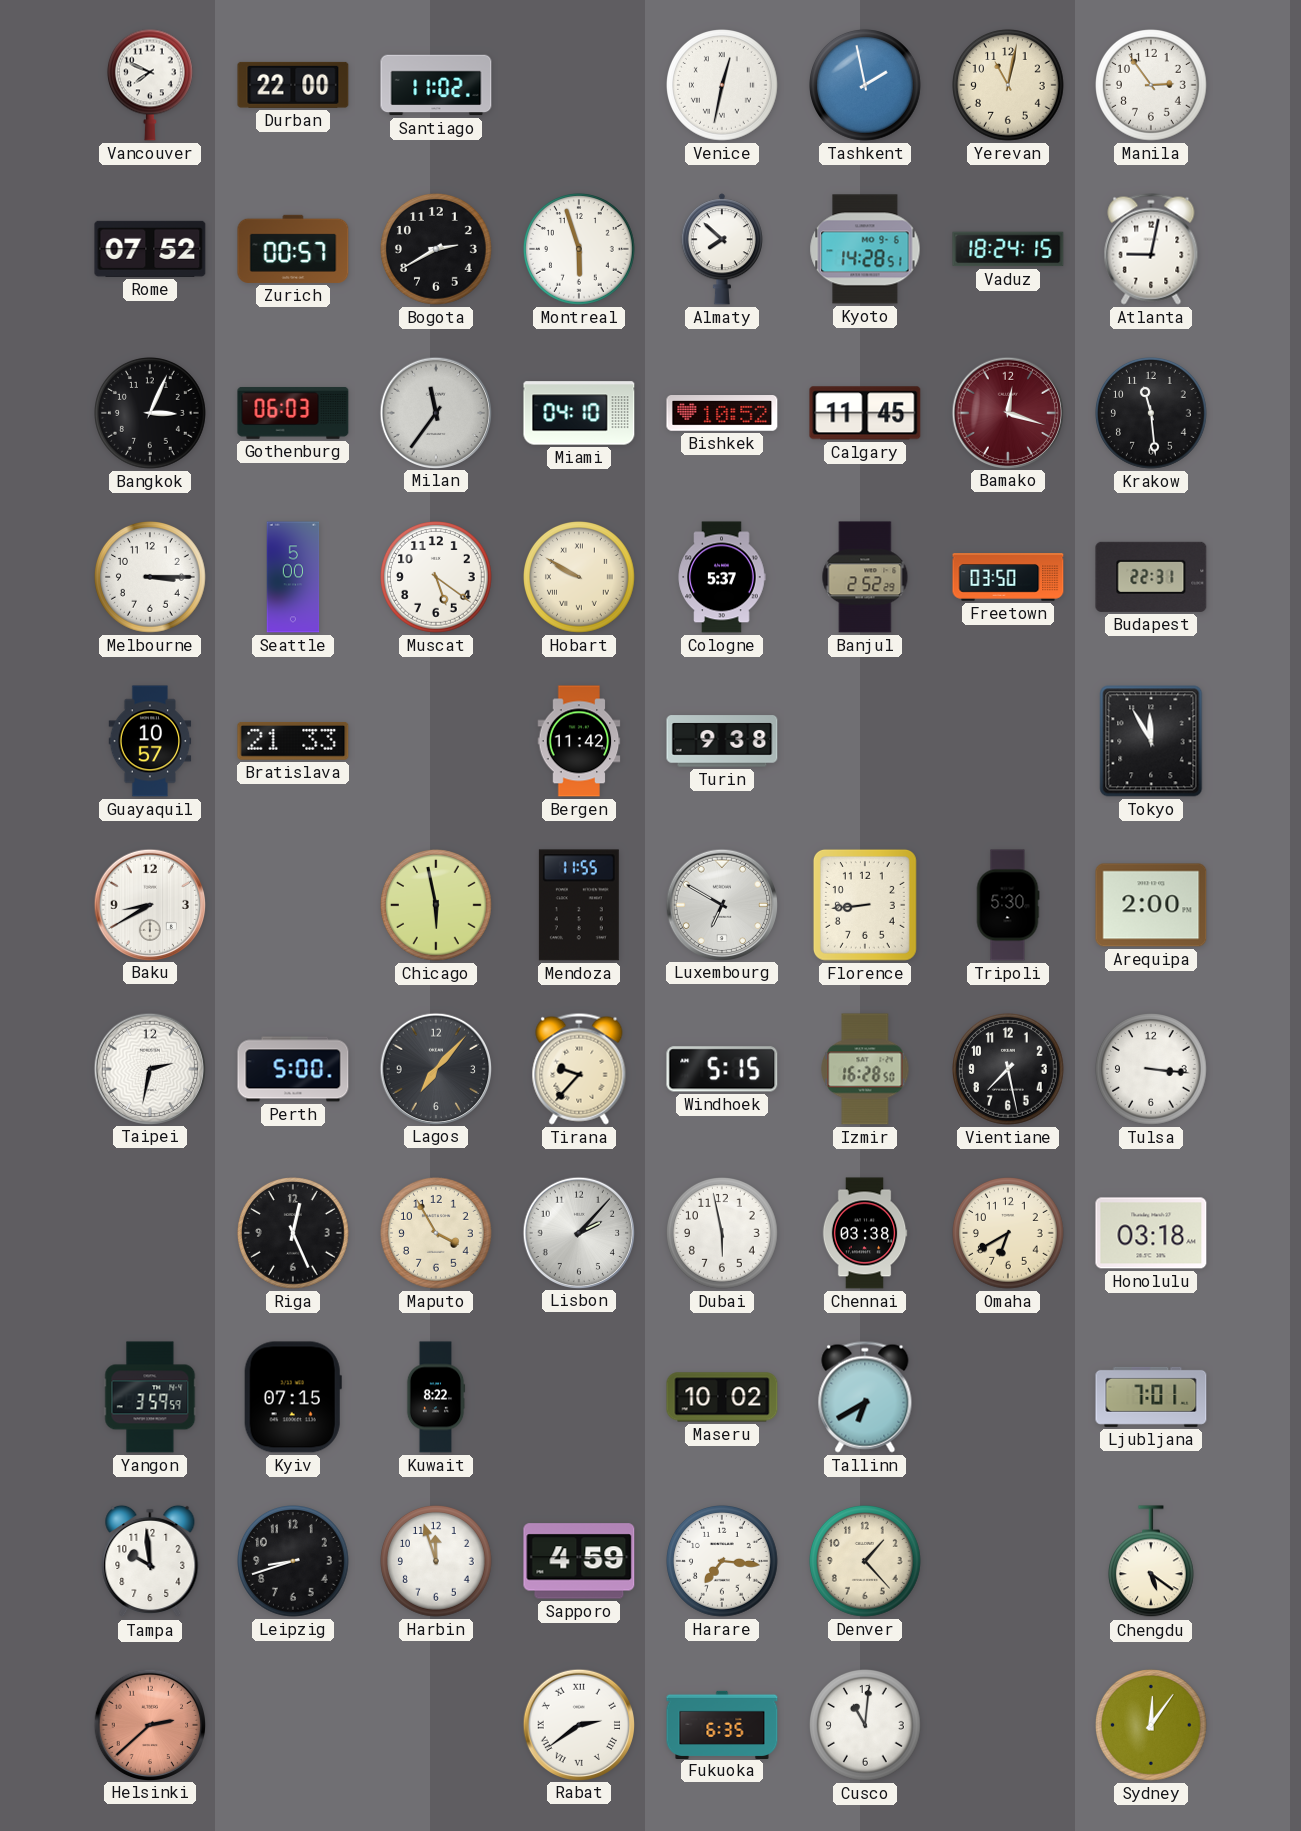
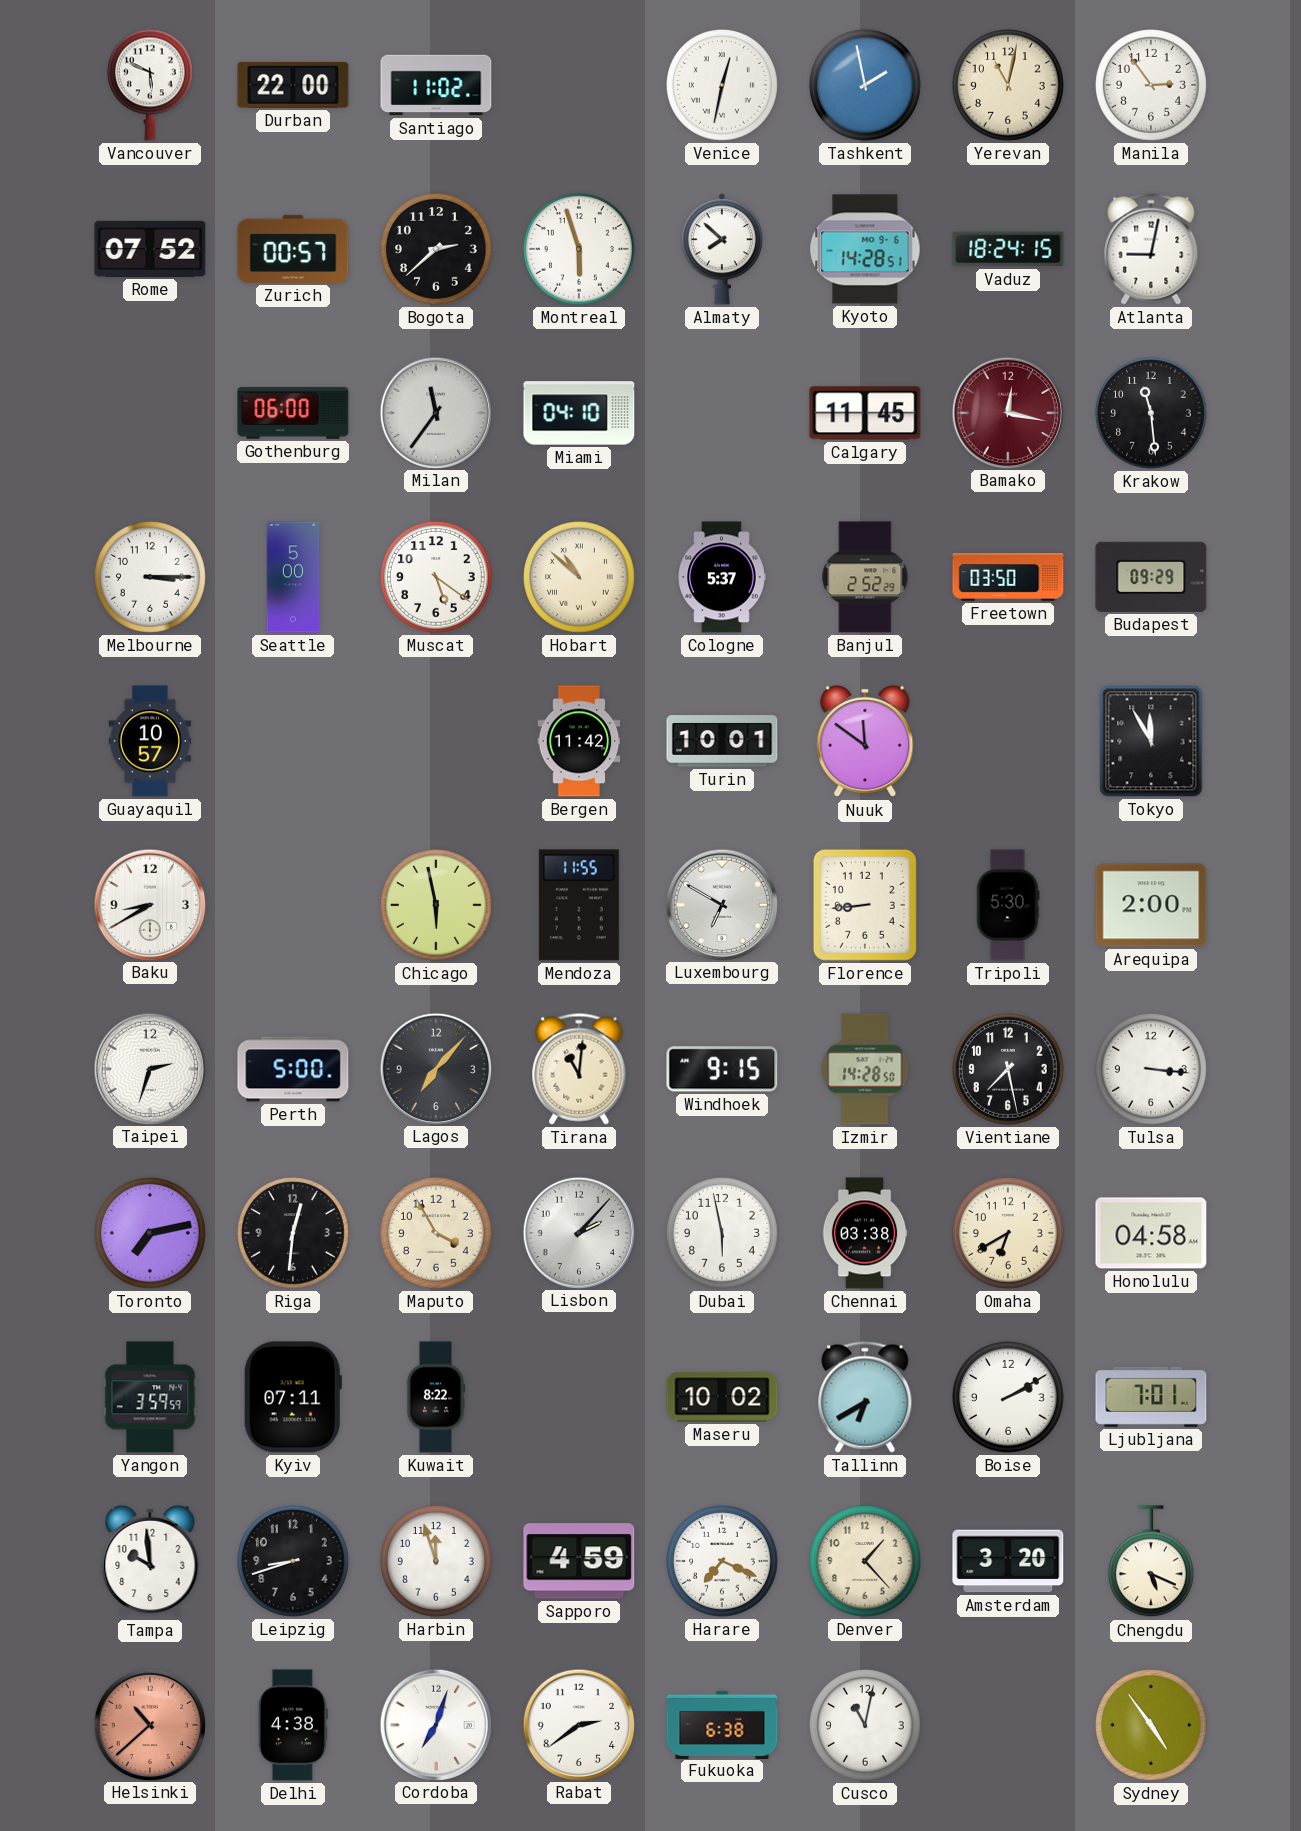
Vancouver: 7:49 -> 5:49 (150, 85)
Bogota: 2:40 -> 2:38 (437, 250)
Bangkok: 3:04 -> none (151, 414)
Gothenburg: 06:03 -> 06:00 (293, 413)
Bishkek: 10:52 -> none (722, 413)
Bamako: 12:18 -> 12:17 (1007, 412)
Hobart: 9:50 -> 10:52 (580, 578)
Budapest: 22:31 -> 09:29 (1151, 577)
Bratislava: 21:33 -> none (293, 741)
Turin: 9:38 -> 10:01 (722, 741)
Nuuk: none -> 11:51 (865, 741)
Taipei: 2:32 -> 2:33 (149, 1068)
Tirana: 9:37 -> 11:01 (579, 1069)
Windhoek: 5:15 -> 9:15 (722, 1069)
Izmir: 16:28 -> 14:28 (865, 1069)
Toronto: none -> 7:13 (151, 1234)
Riga: 12:26 -> 12:31 (294, 1234)
Honolulu: 03:18 -> 04:58 (1151, 1233)
Kyiv: 07:15 -> 07:11 (293, 1397)
Boise: none -> 2:10 (1009, 1398)
Harare: 7:16 -> 7:19 (723, 1562)
Amsterdam: none -> 3:20 (1008, 1561)
Chengdu: 5:21 -> 5:19 (1151, 1562)
Helsinki: 2:38 -> 10:38 (149, 1724)
Delhi: none -> 4:38 (293, 1725)
Cordoba: none -> 7:03 (435, 1724)
Rabat numerals: Roman -> Arabic (578, 1724)
Fukuoka: 6:35 -> 6:38 (722, 1724)
Cusco: 11:01 -> 11:02 (866, 1726)
Sydney: 12:06 -> 4:54 (1152, 1726)
